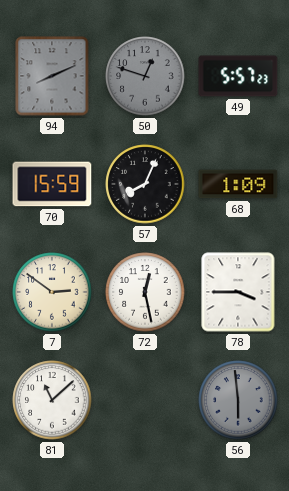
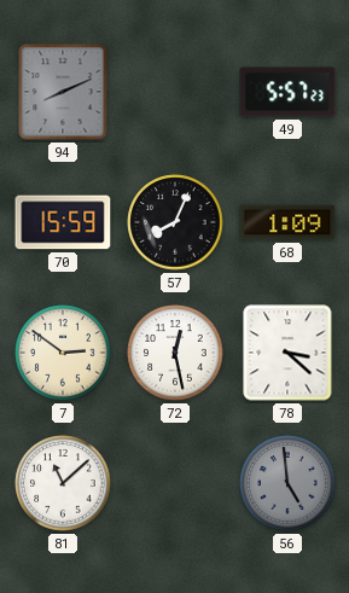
50: 12:48 -> none (145, 76)
78: 3:45 -> 3:22 (287, 353)
56: 5:59 -> 4:59 (287, 483)
